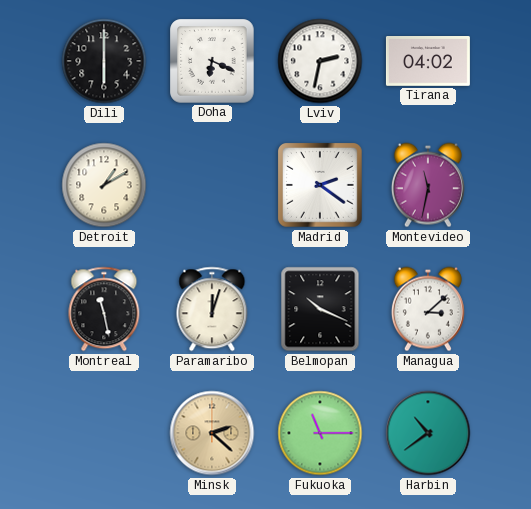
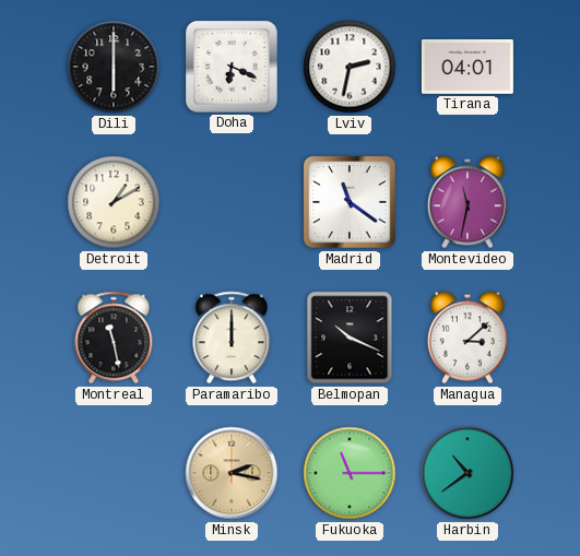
Tirana: 04:02 -> 04:01 (467, 68)
Madrid: 2:21 -> 11:21 (351, 203)
Paramaribo: 12:03 -> 12:00 (232, 338)
Minsk: 2:22 -> 2:17 (232, 473)
